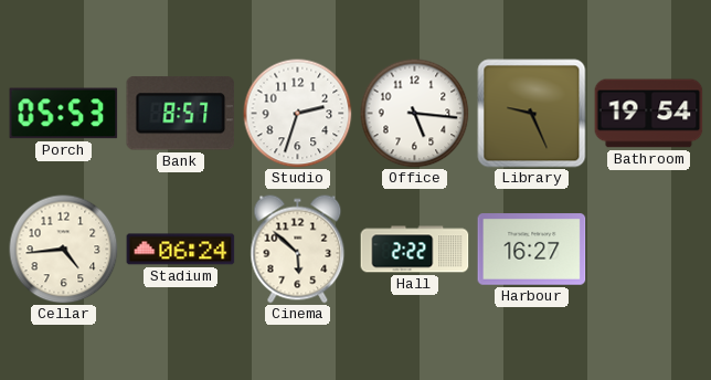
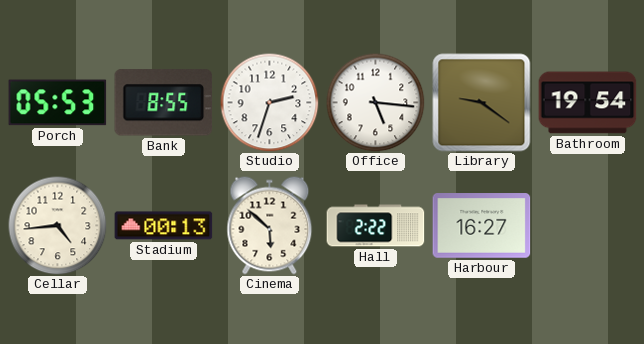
Bank: 8:57 -> 8:55 (164, 103)
Library: 9:26 -> 9:21 (482, 103)
Stadium: 06:24 -> 00:13 (164, 226)
